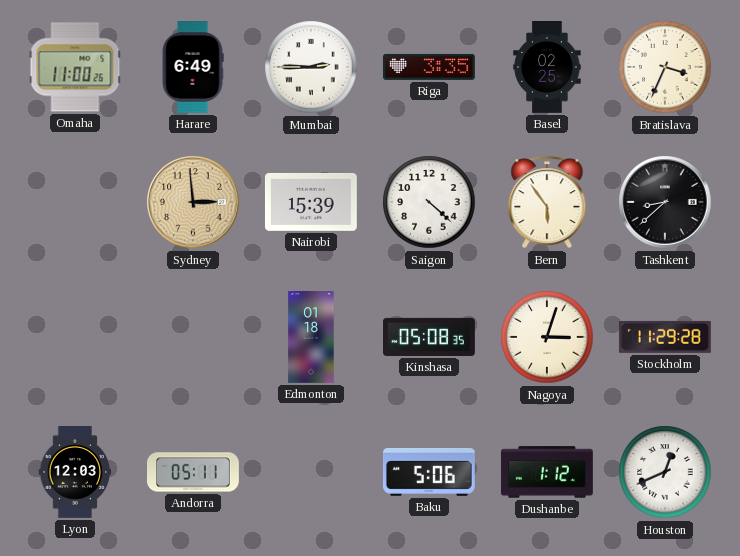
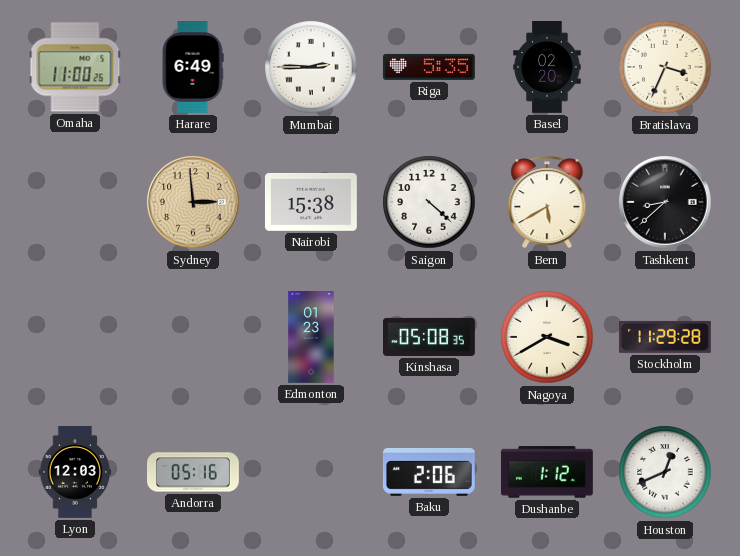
Riga: 3:35 -> 5:35 (429, 67)
Basel: 02:25 -> 02:20 (547, 68)
Nairobi: 15:39 -> 15:38 (311, 202)
Bern: 5:54 -> 5:40 (547, 202)
Edmonton: 01:18 -> 01:23 (311, 338)
Nagoya: 3:03 -> 3:40 (547, 337)
Andorra: 05:11 -> 05:16 (194, 472)
Baku: 5:06 -> 2:06 (429, 472)
